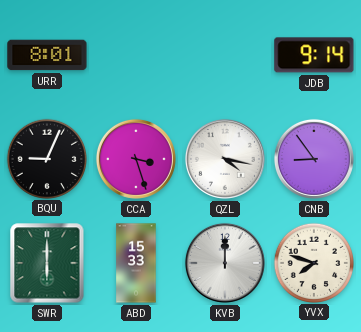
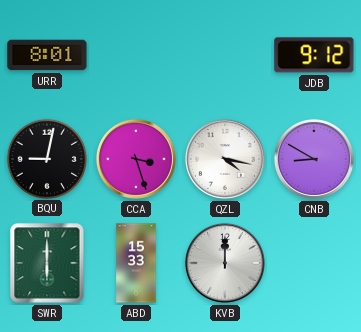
JDB: 9:14 -> 9:12 (314, 55)
BQU: 9:04 -> 9:02 (46, 158)
CNB: 8:54 -> 8:50 (314, 159)
YVX: 7:48 -> none (313, 262)
